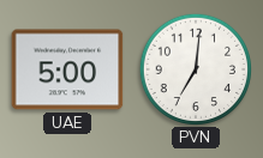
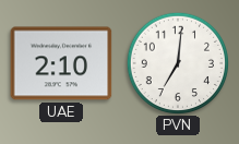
UAE: 5:00 -> 2:10 (61, 63)
